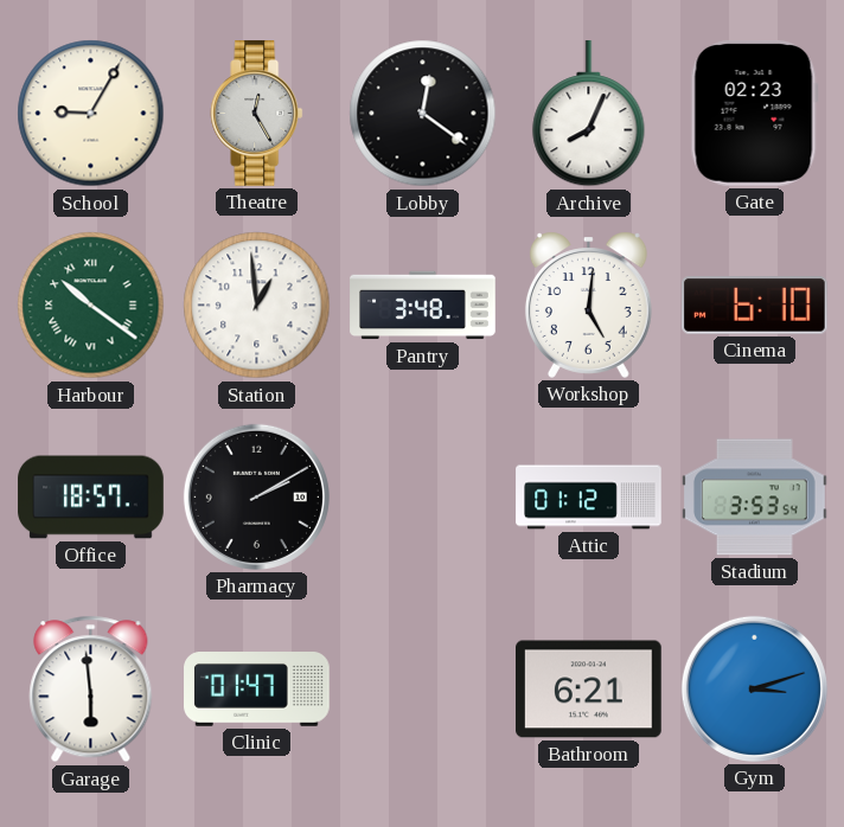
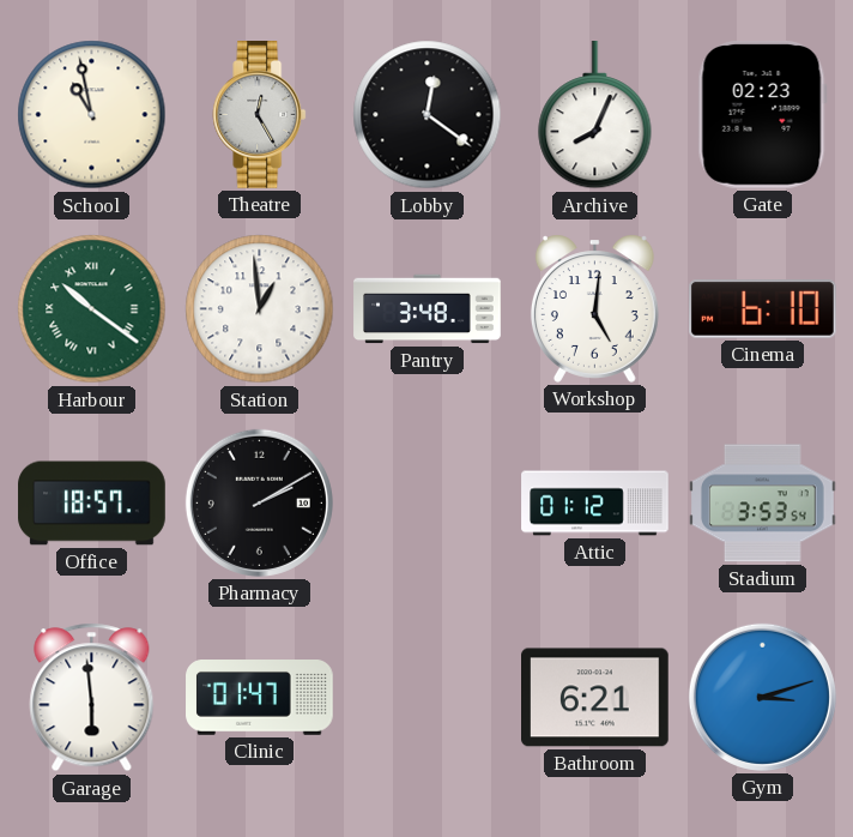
School: 9:05 -> 10:58 (92, 115)
